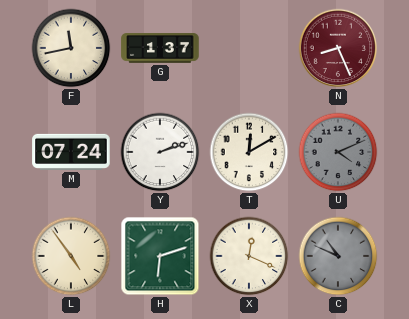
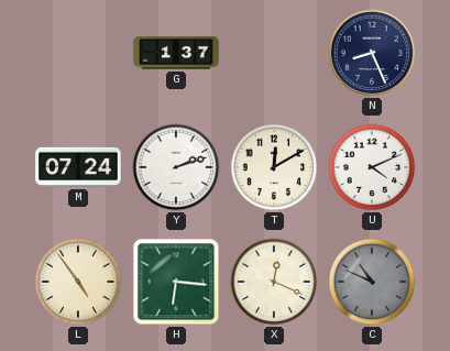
F: 11:43 -> none (71, 48)
N dial: burgundy -> navy (372, 53)
U dial: grey -> white (372, 167)
H: 6:12 -> 6:16 (176, 282)
